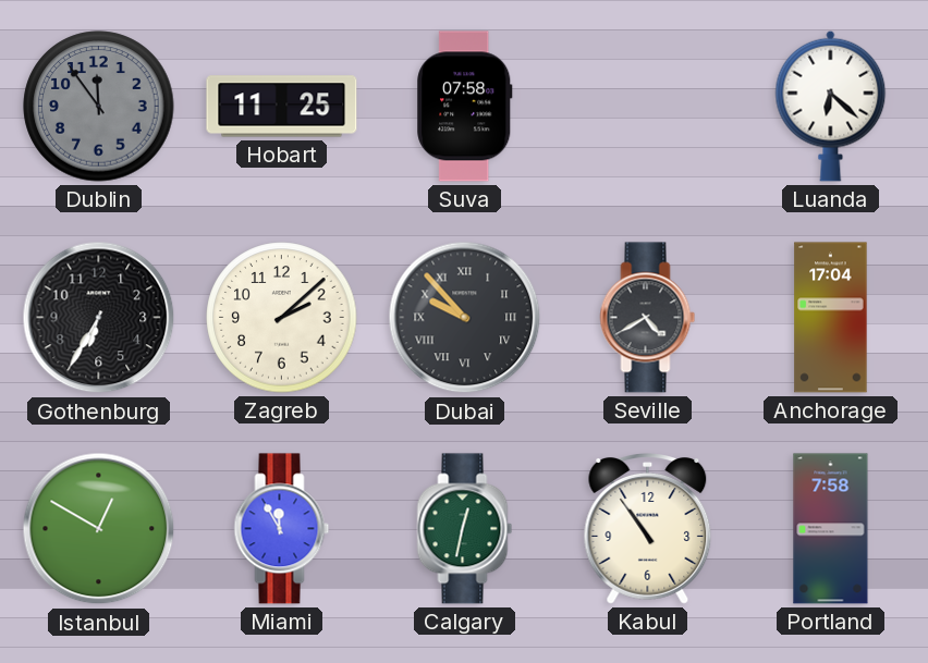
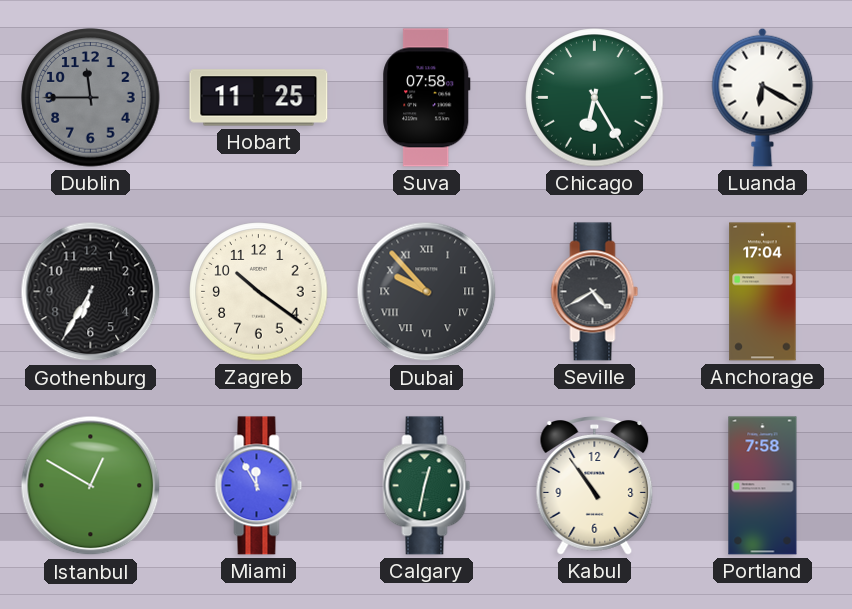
Dublin: 11:54 -> 11:45 (91, 98)
Chicago: none -> 6:25 (595, 98)
Luanda: 6:22 -> 6:20 (763, 97)
Zagreb: 2:08 -> 10:21 (259, 292)
